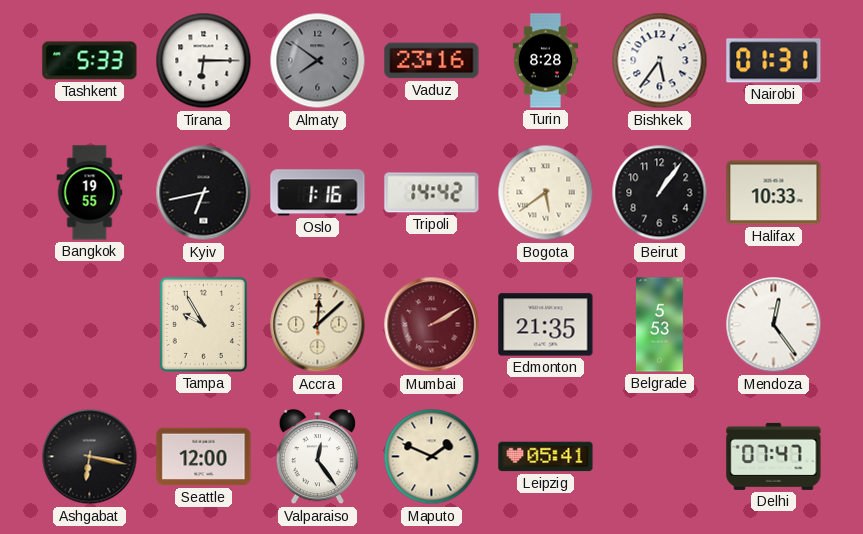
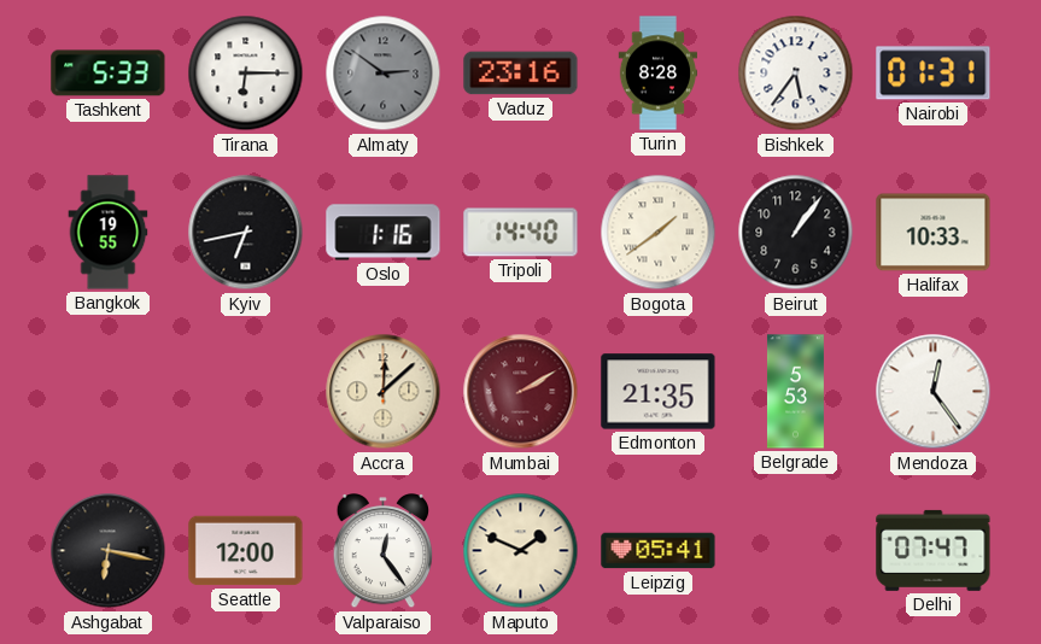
Almaty: 7:51 -> 2:51 (384, 74)
Tripoli: 14:42 -> 14:40 (521, 233)
Bogota: 5:39 -> 1:39 (659, 233)
Tampa: 9:55 -> none (203, 324)
